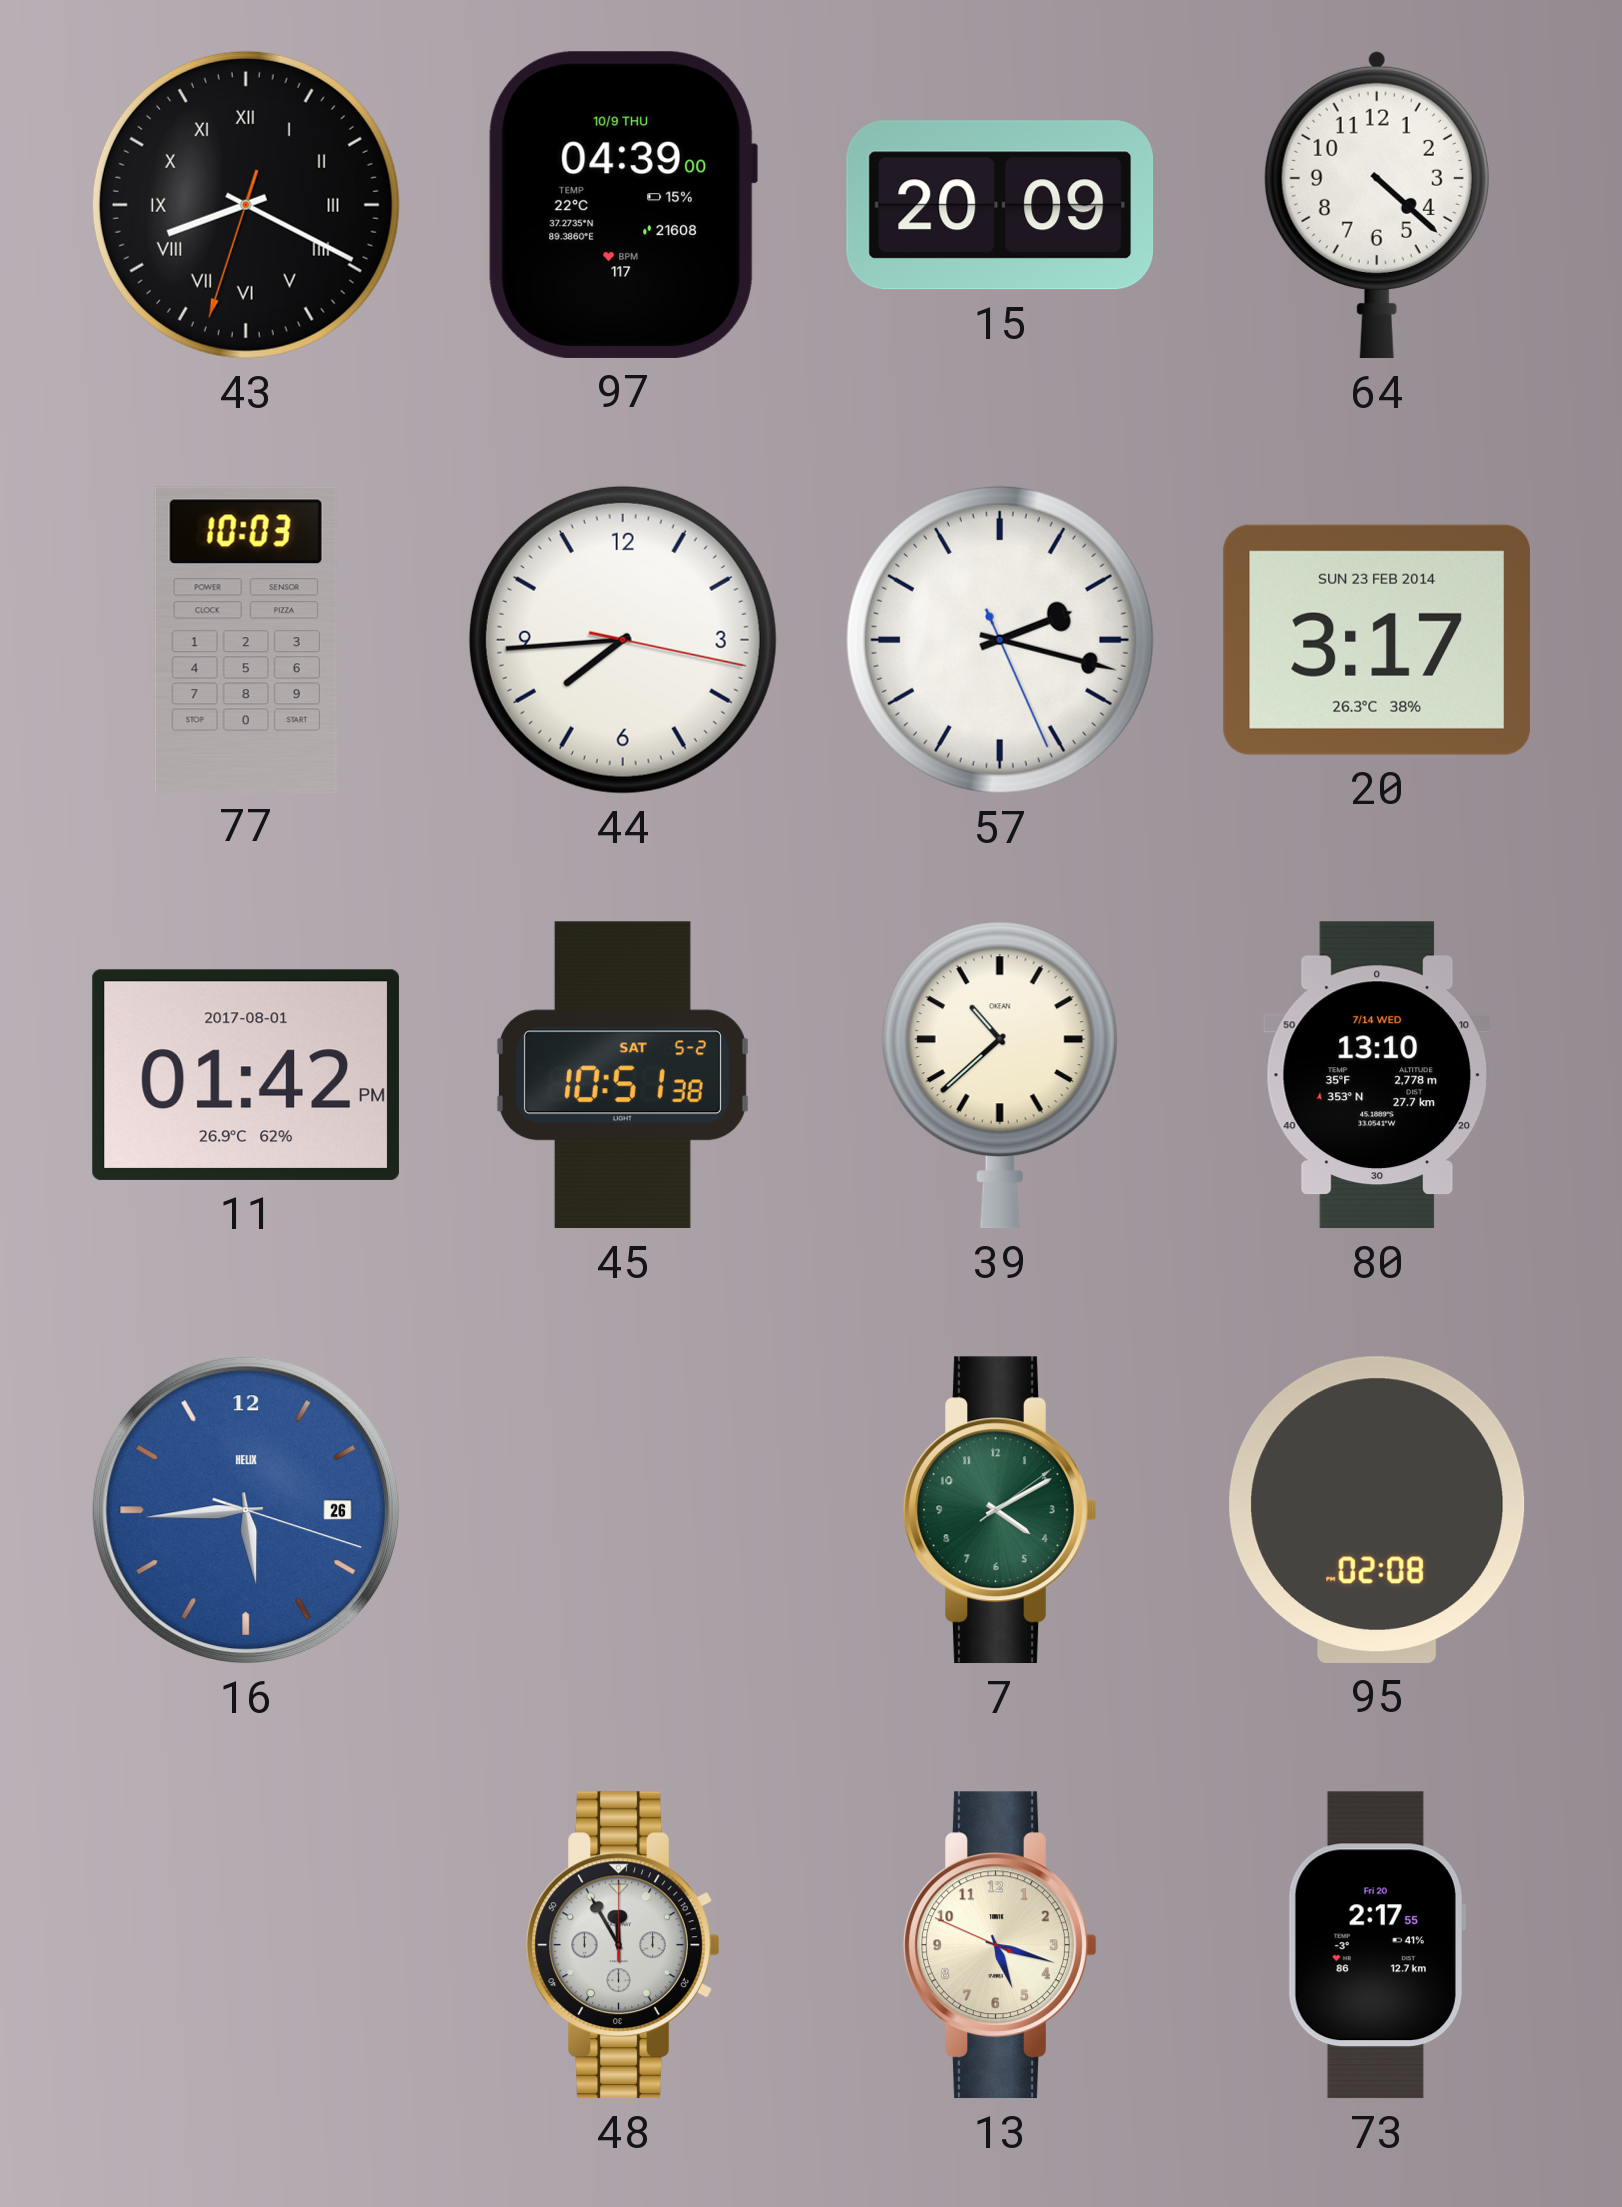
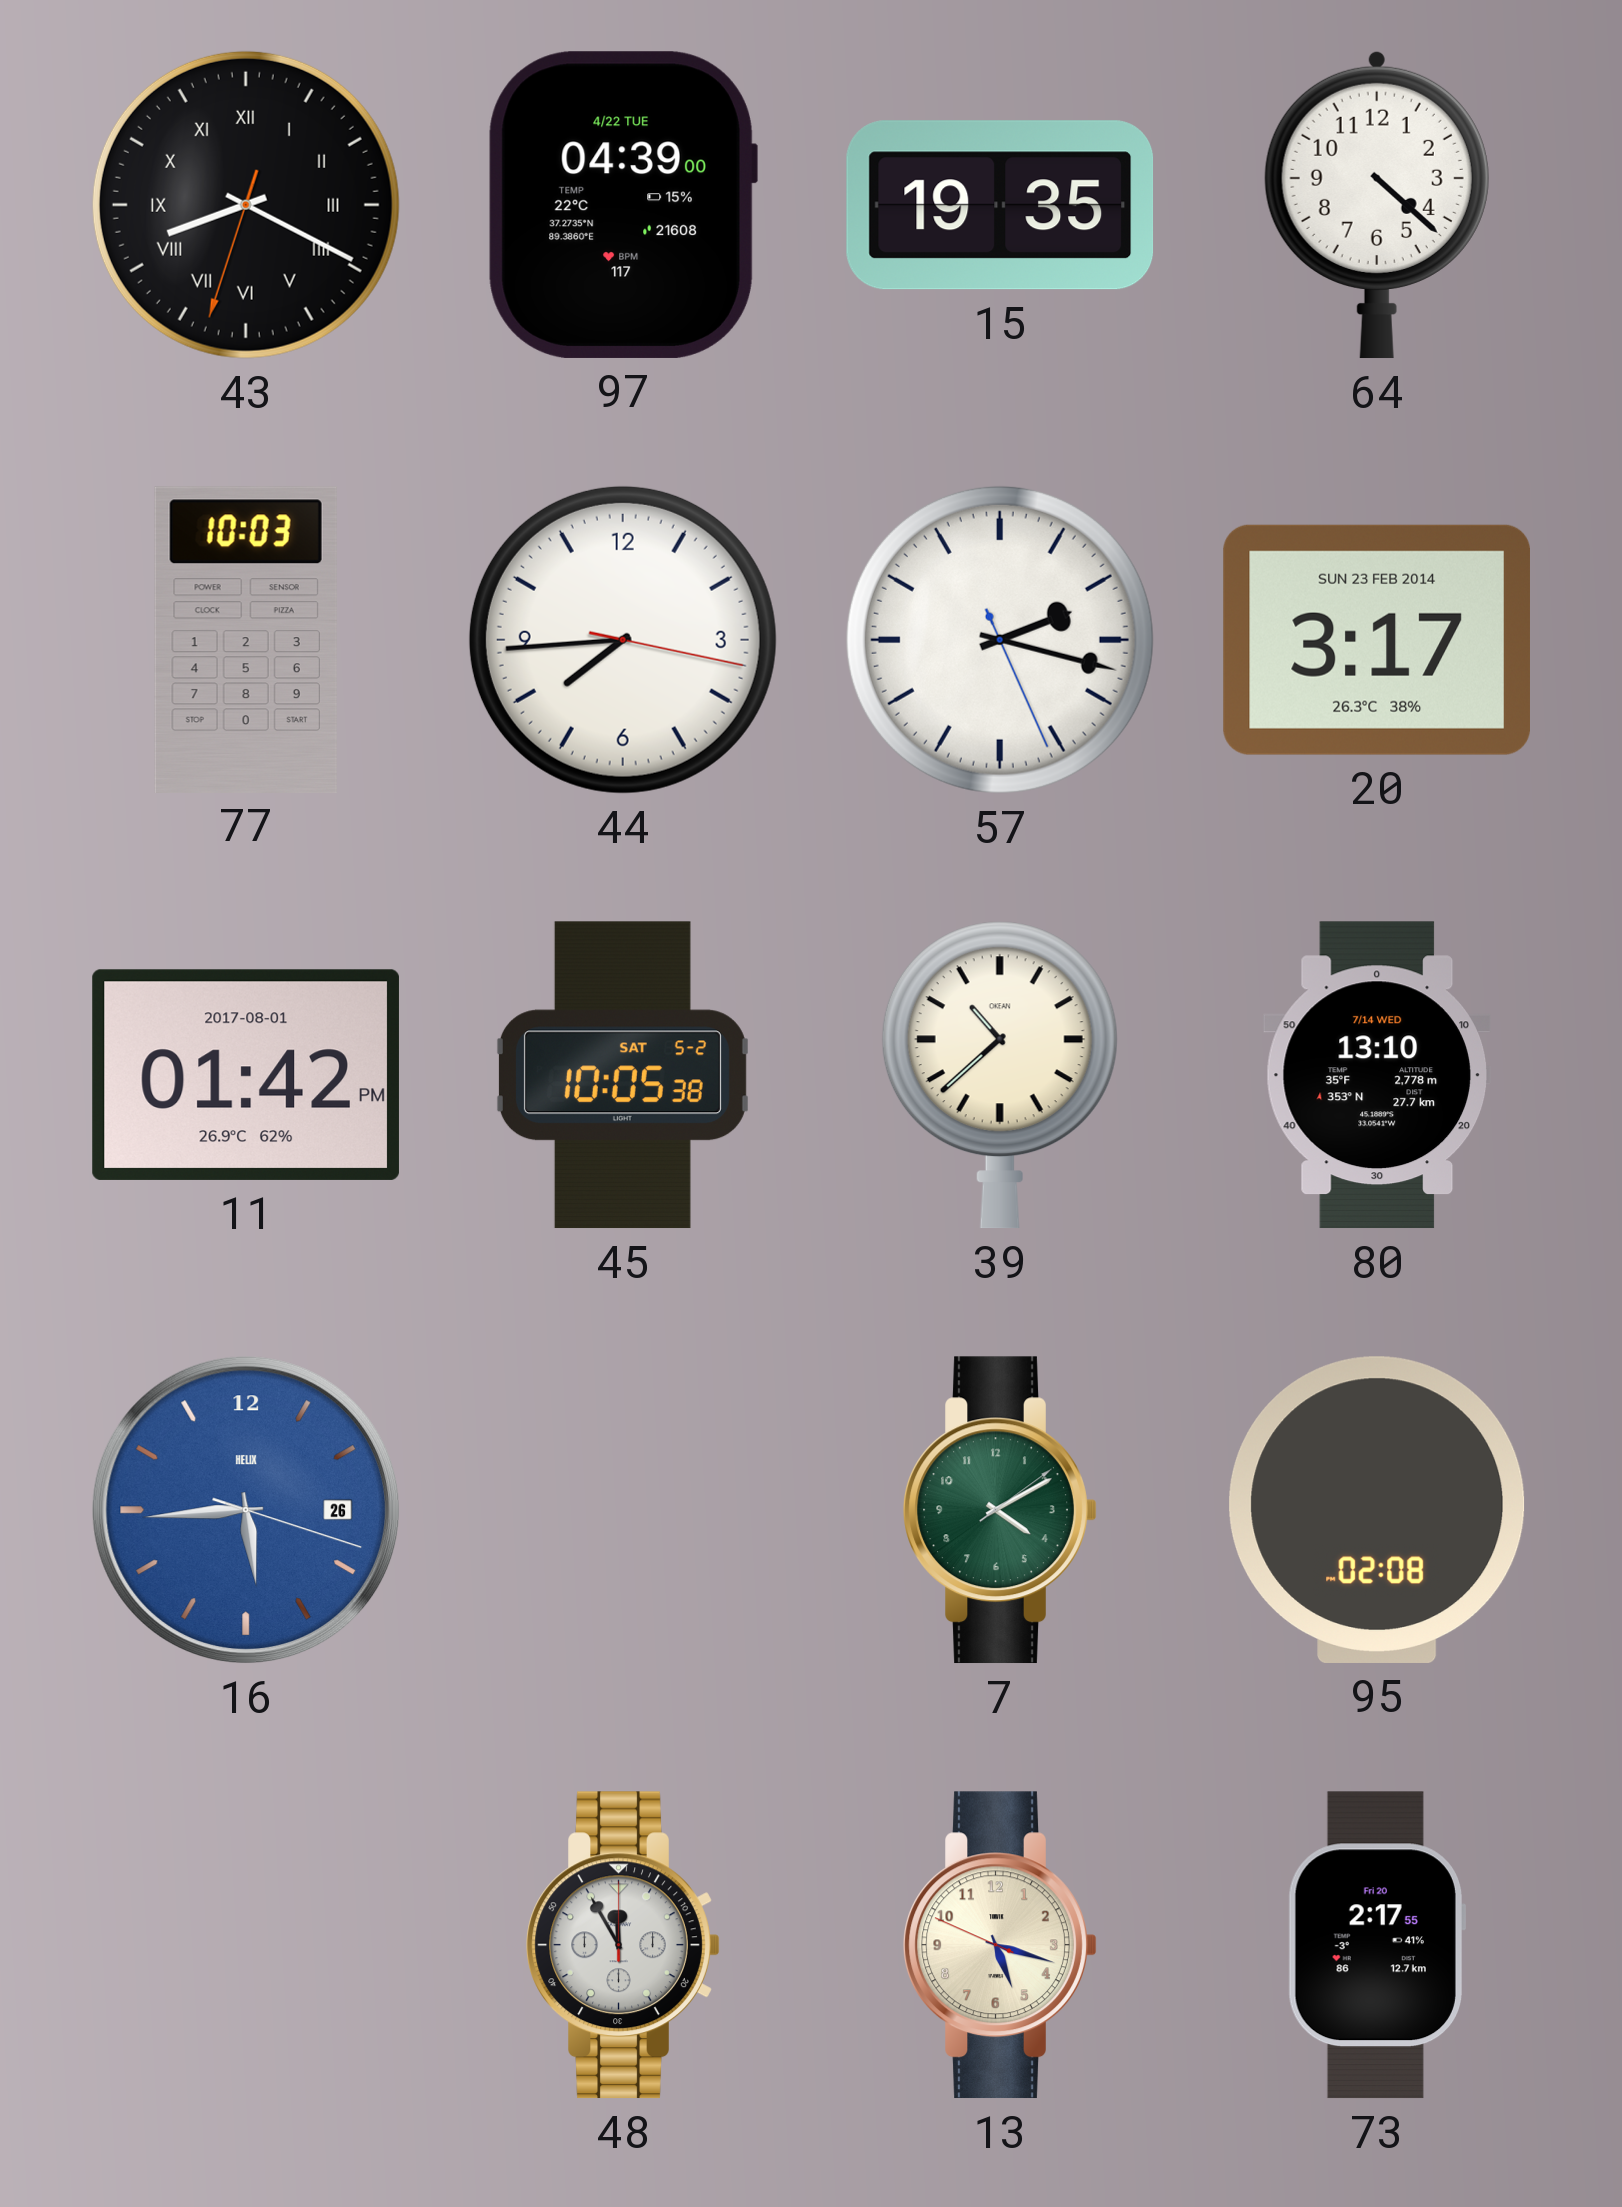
97 date: 10/9 THU -> 4/22 TUE (623, 205)
15: 20:09 -> 19:35 (1000, 205)
45: 10:51 -> 10:05 (622, 1075)
